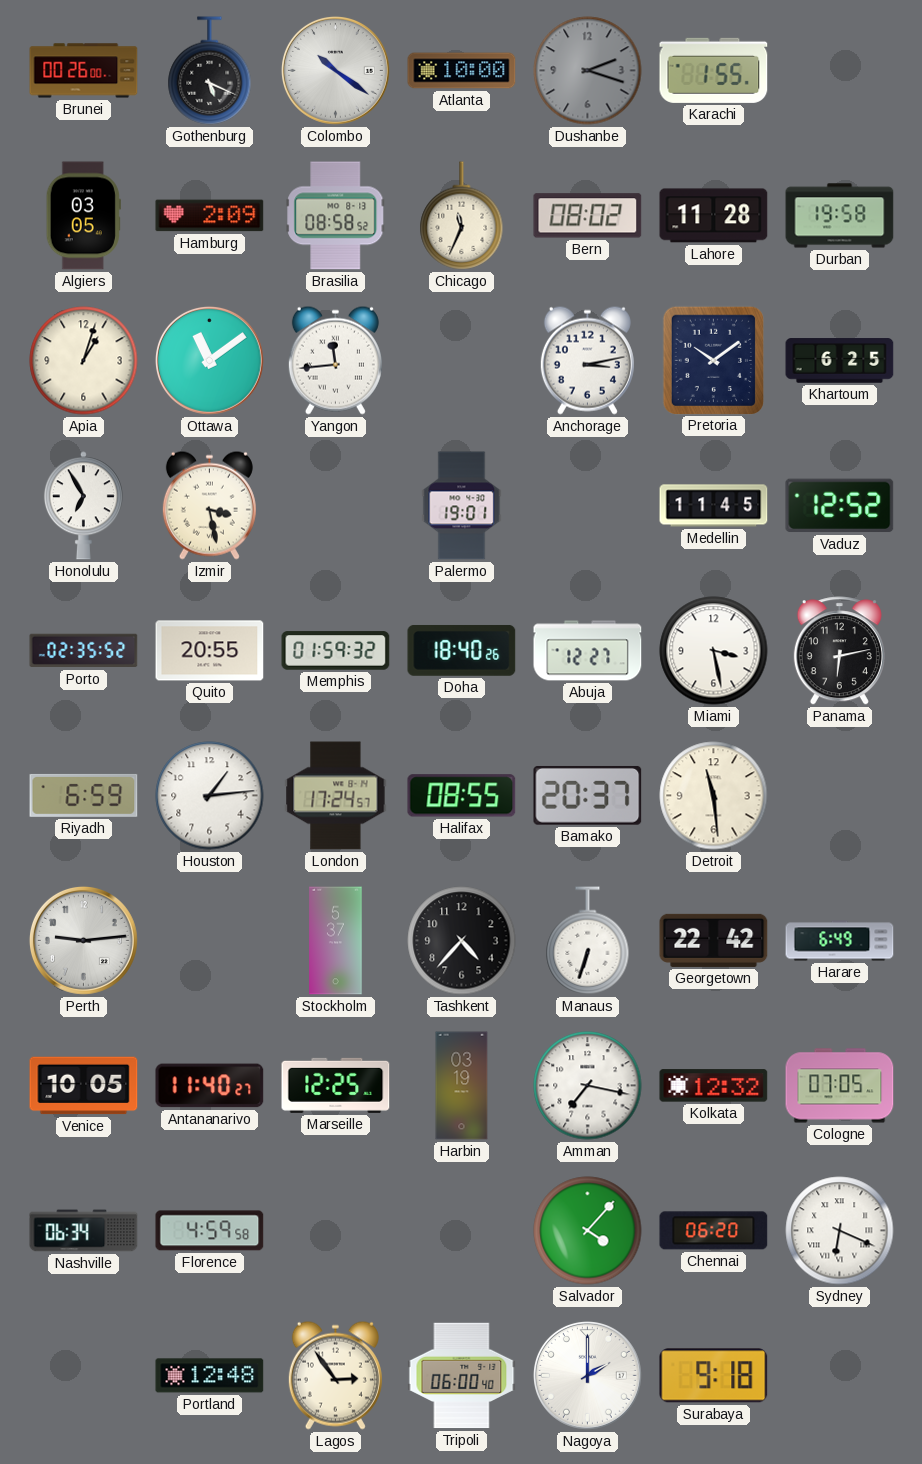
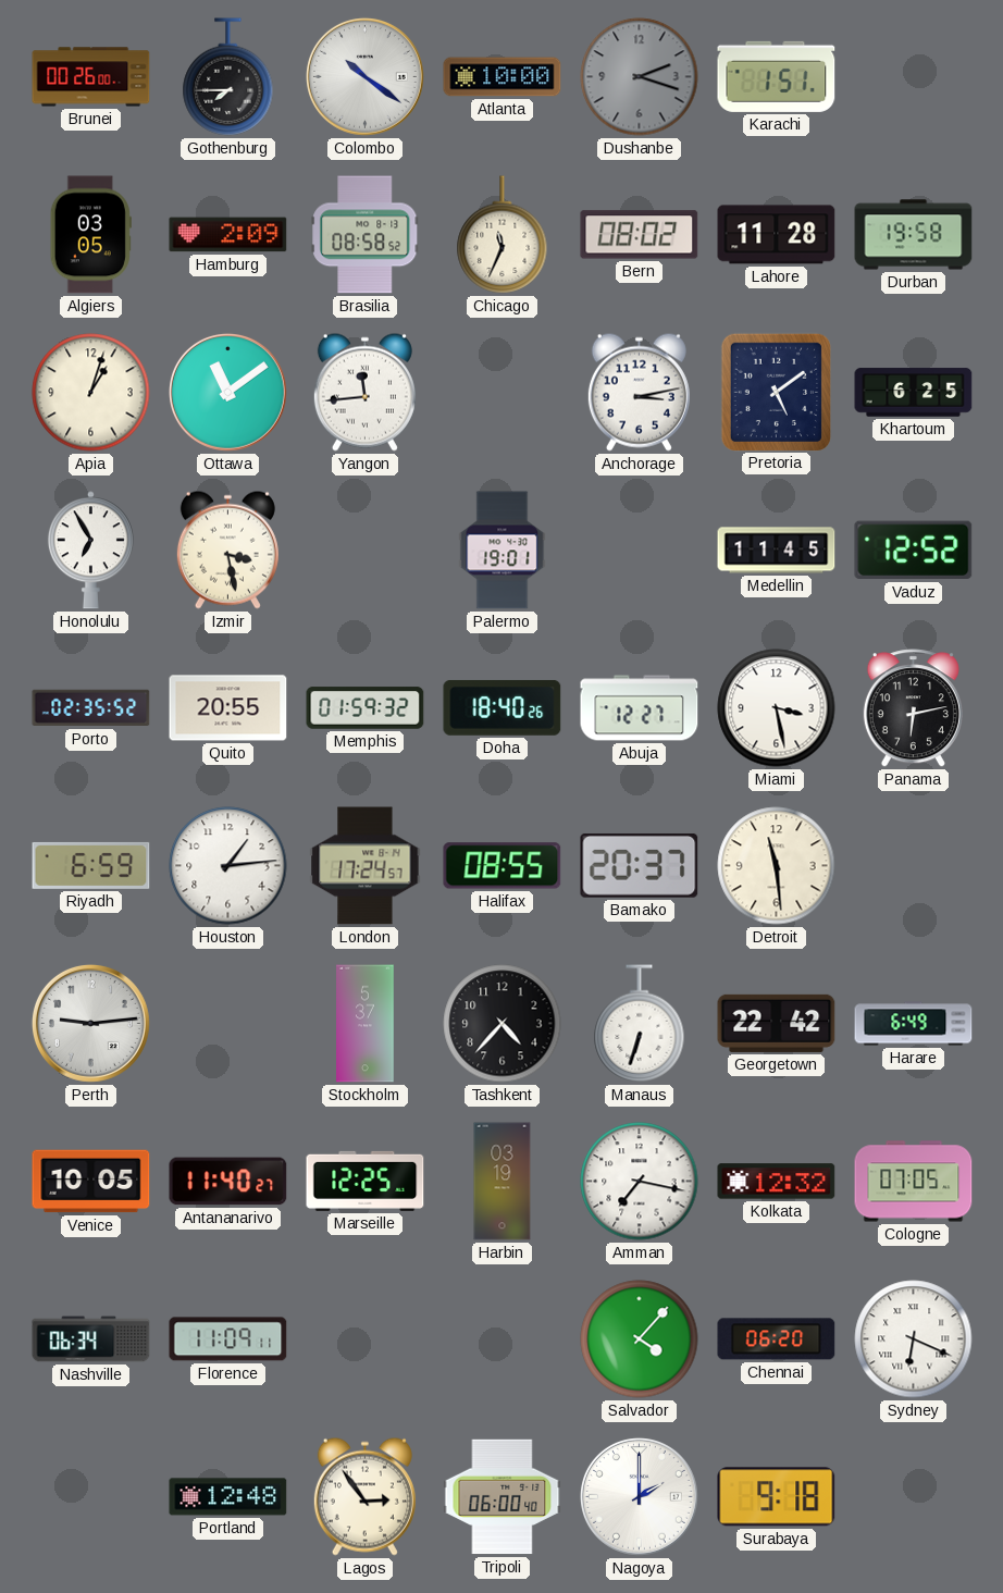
Gothenburg: 5:19 -> 7:45 (228, 77)
Karachi: 1:55 -> 1:51 (777, 76)
Pretoria: 10:09 -> 5:09 (776, 392)
Florence: 4:59 -> 11:09 (228, 1339)
